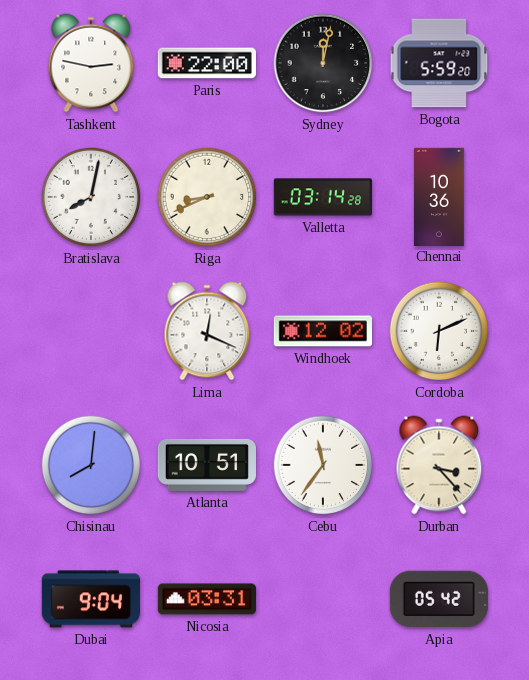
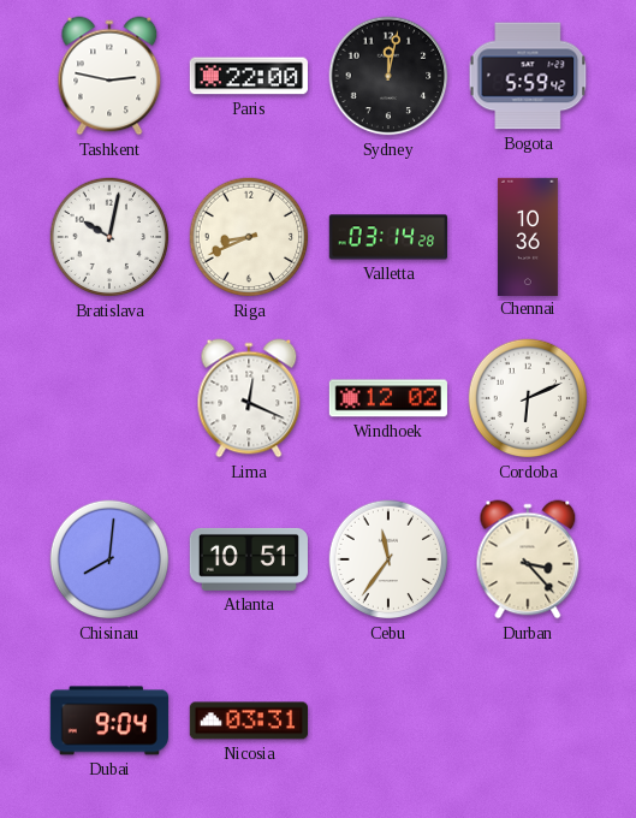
Bogota: 5:59:20 -> 5:59:42 (528, 76)
Bratislava: 8:02 -> 10:02 (109, 237)
Apia: 05:42 -> none (439, 599)
